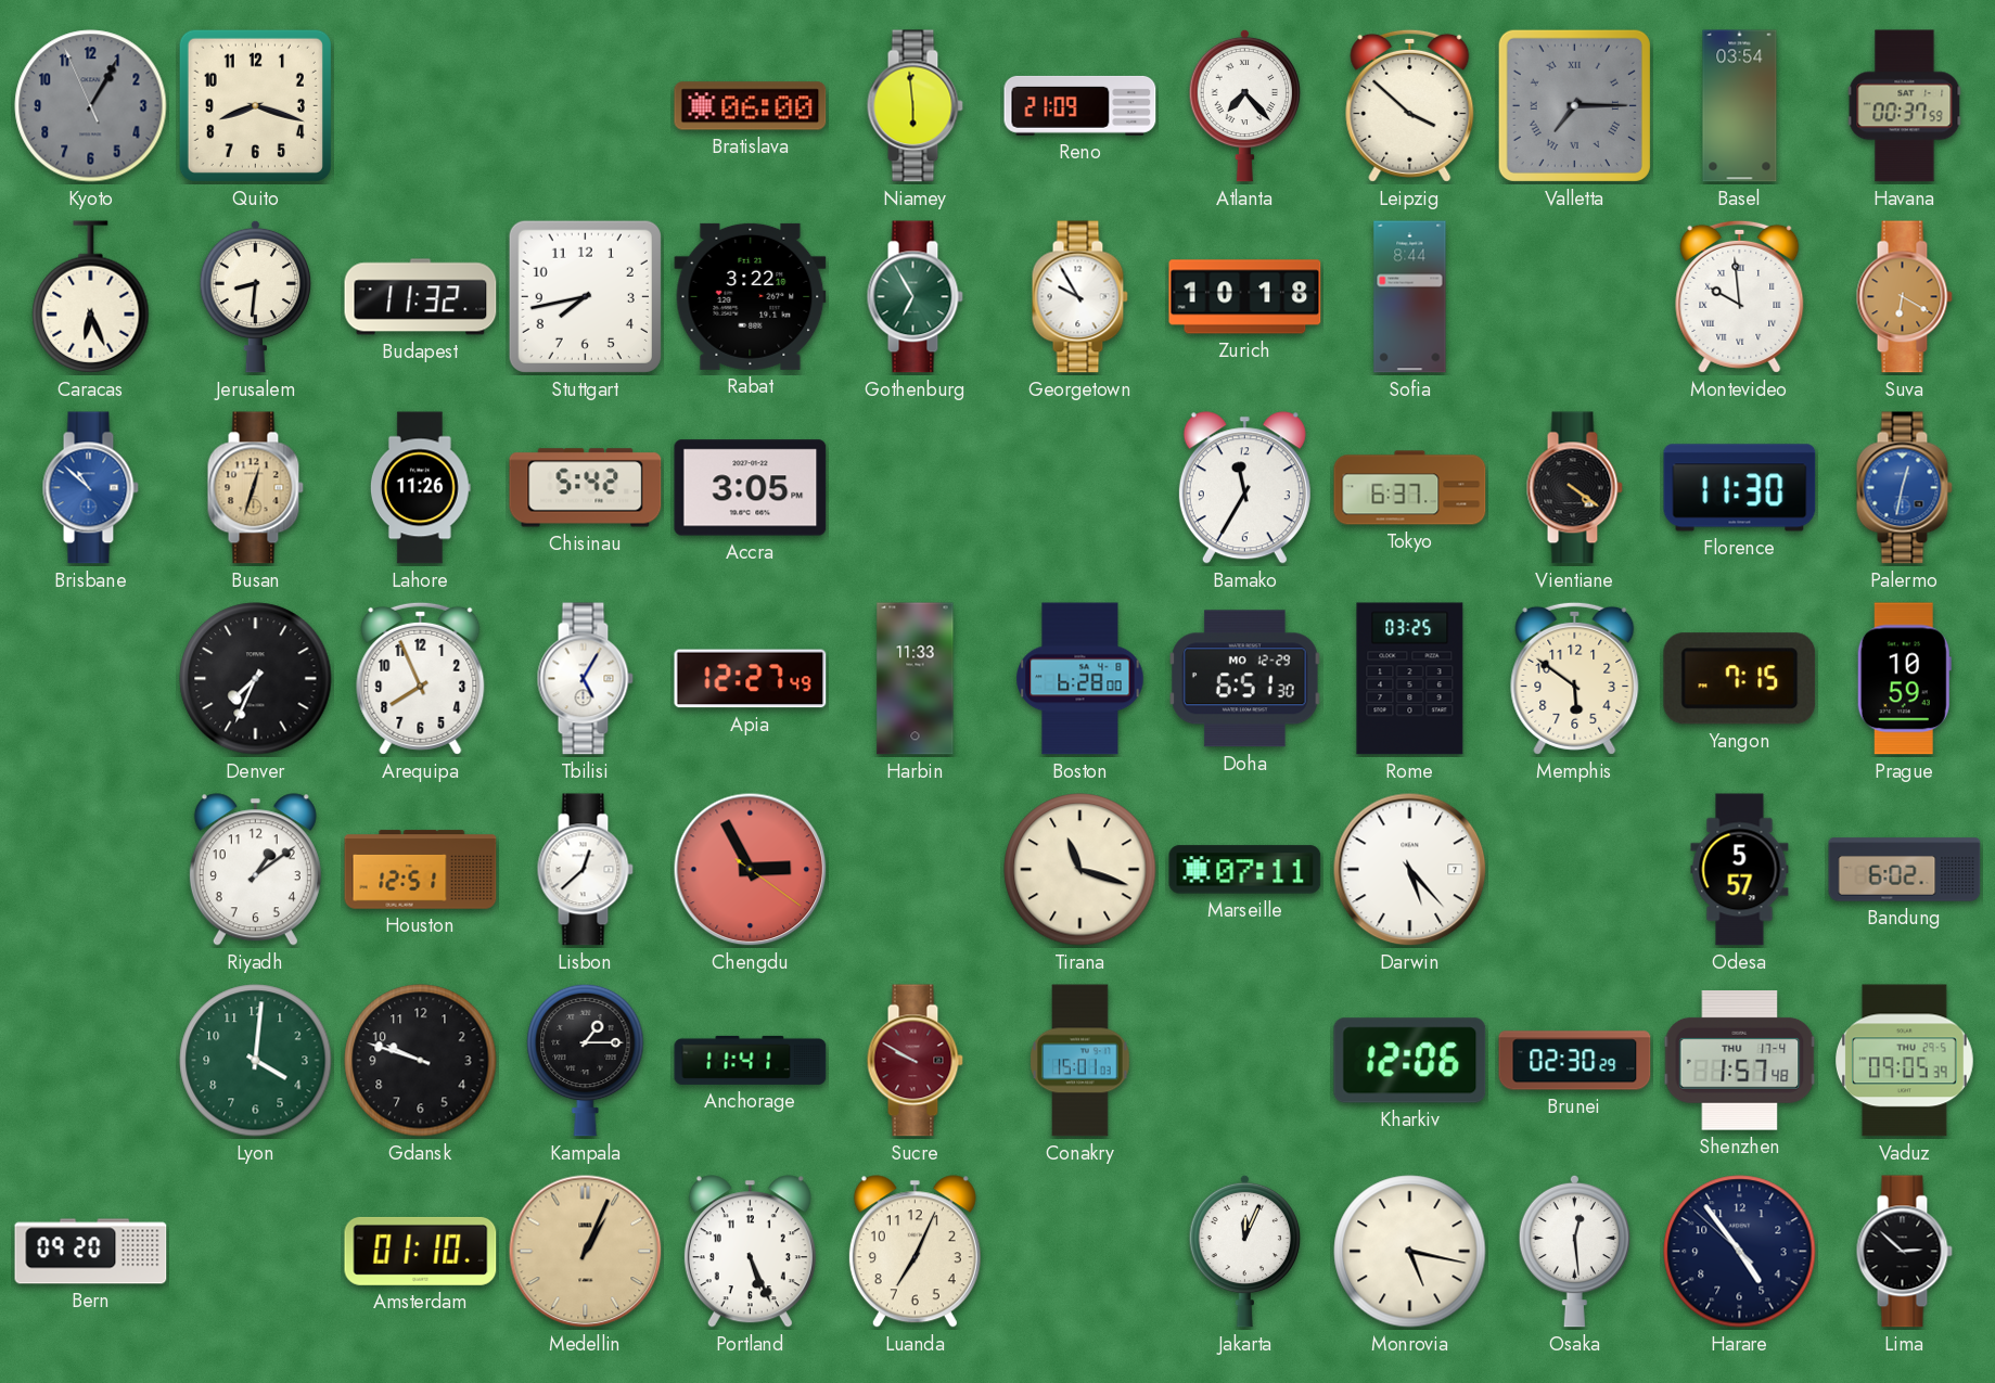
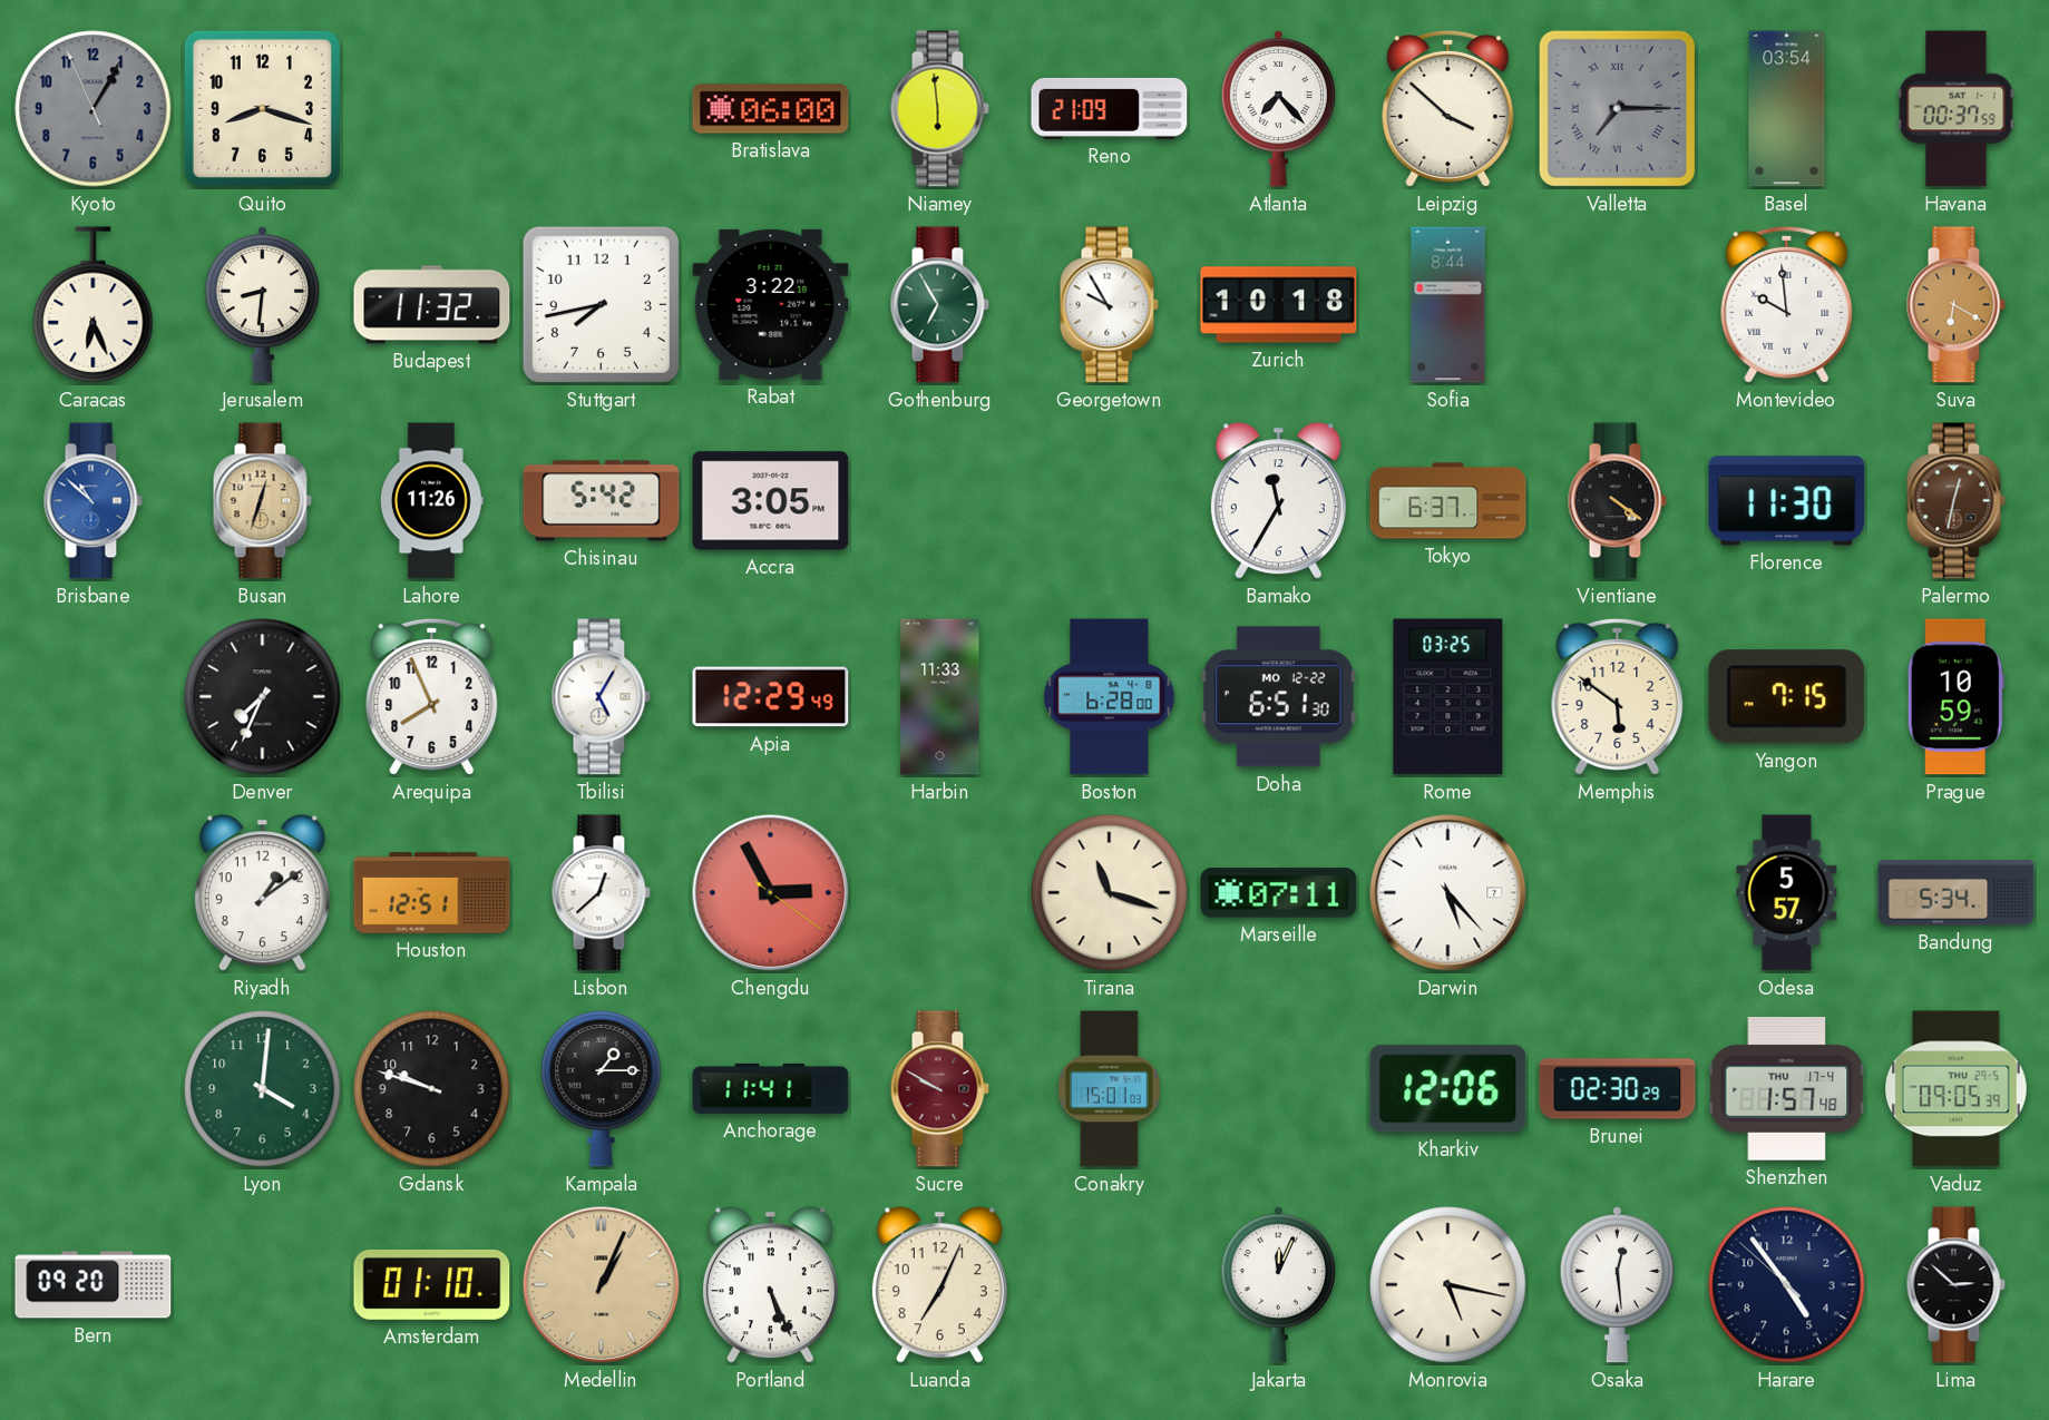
Palermo dial: blue -> brown (1955, 501)
Apia: 12:27 -> 12:29 (771, 697)
Doha date: MO 12-29 -> MO 12-22 (1279, 697)
Bandung: 6:02 -> 5:34 (1957, 893)
